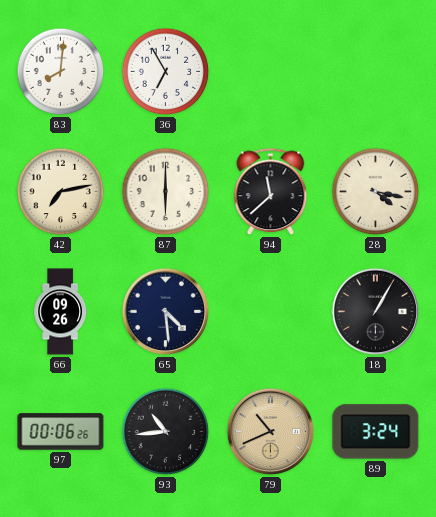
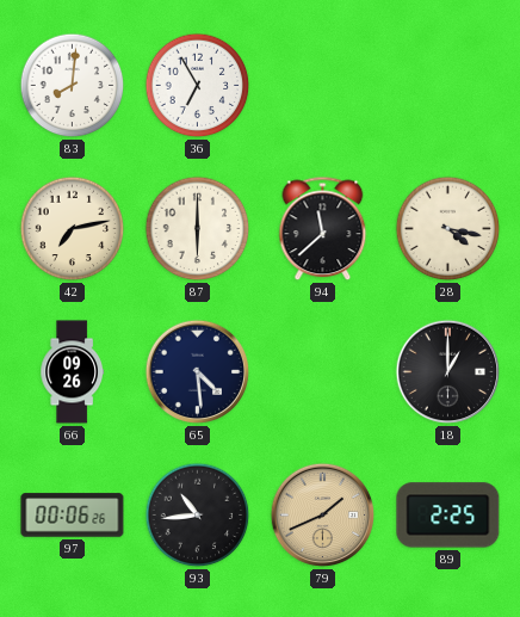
18: 1:05 -> 1:00 (448, 372)
79: 10:41 -> 1:41 (323, 516)
89: 3:24 -> 2:25 (448, 516)
